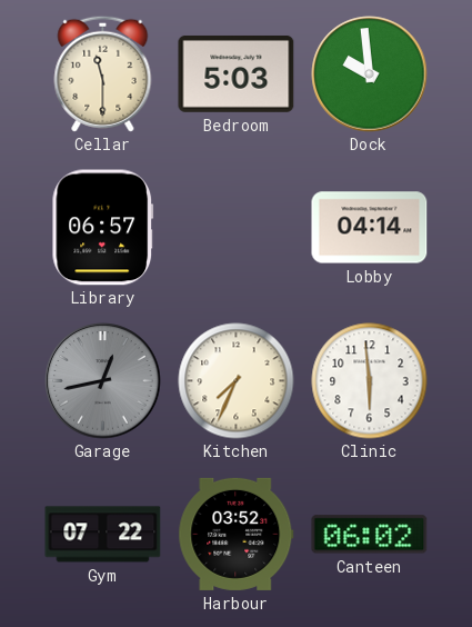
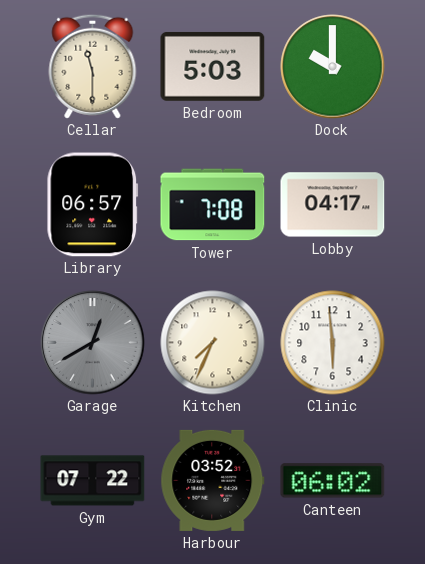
Dock: 9:59 -> 10:00 (333, 67)
Tower: none -> 7:08 (213, 205)
Lobby: 04:14 -> 04:17 (333, 205)
Garage: 12:43 -> 12:40 (93, 343)
